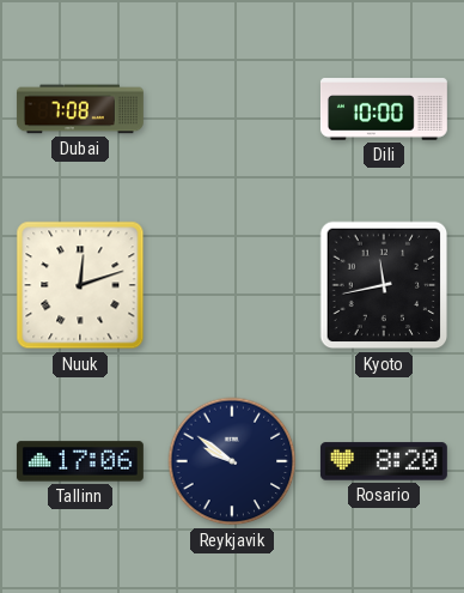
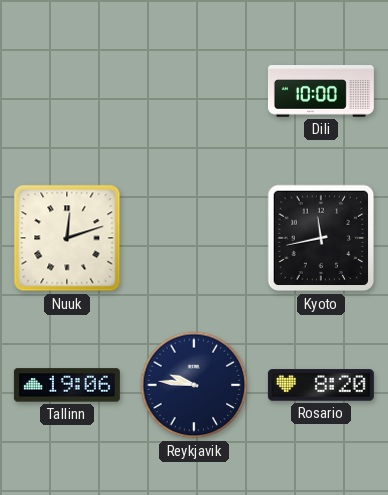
Dubai: 7:08 -> none (80, 109)
Tallinn: 17:06 -> 19:06 (67, 385)
Reykjavik: 9:51 -> 9:46 (194, 385)
